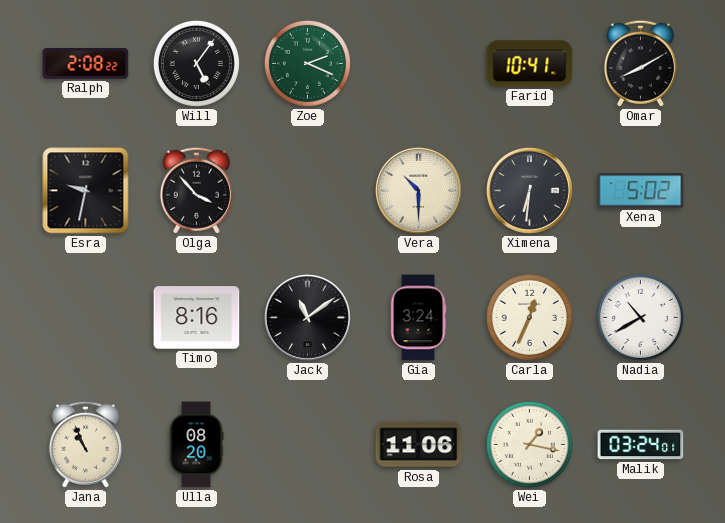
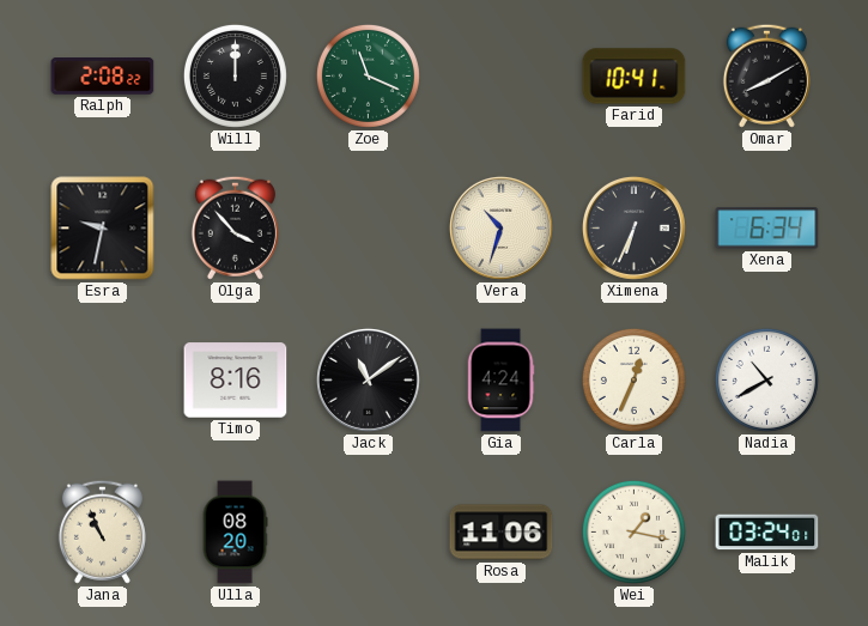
Will: 5:06 -> 12:00 (235, 75)
Zoe: 2:19 -> 11:19 (368, 75)
Vera: 10:30 -> 10:33 (500, 227)
Ximena: 6:31 -> 6:34 (633, 227)
Xena: 5:02 -> 6:34 (767, 229)
Gia: 3:24 -> 4:24 (500, 381)
